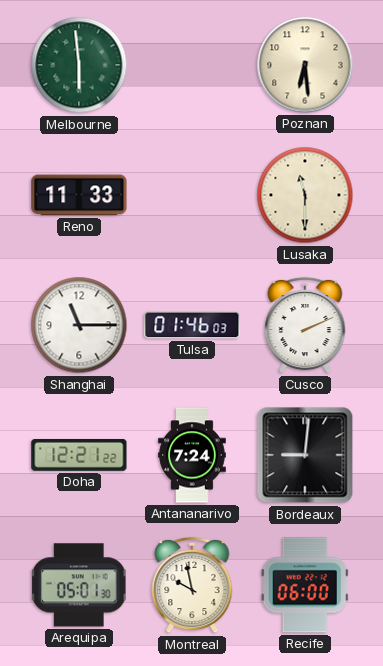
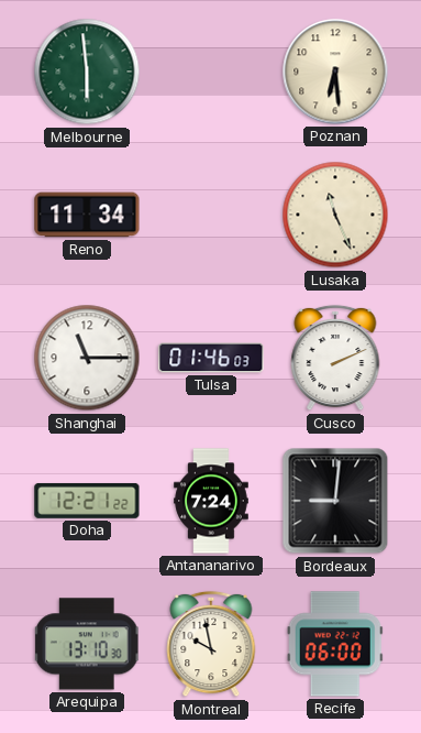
Reno: 11:33 -> 11:34 (87, 215)
Lusaka: 11:30 -> 11:26 (335, 215)
Arequipa: 05:01 -> 13:10 (87, 644)
